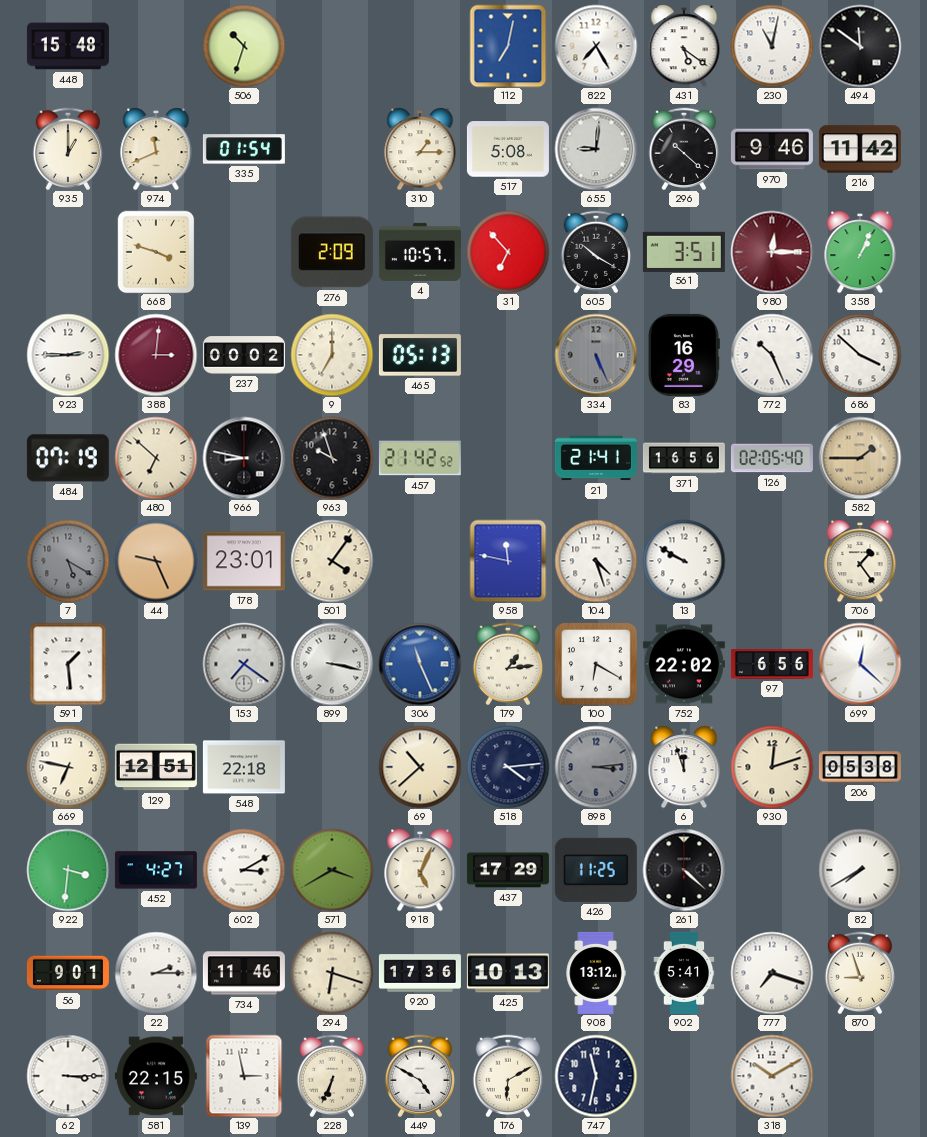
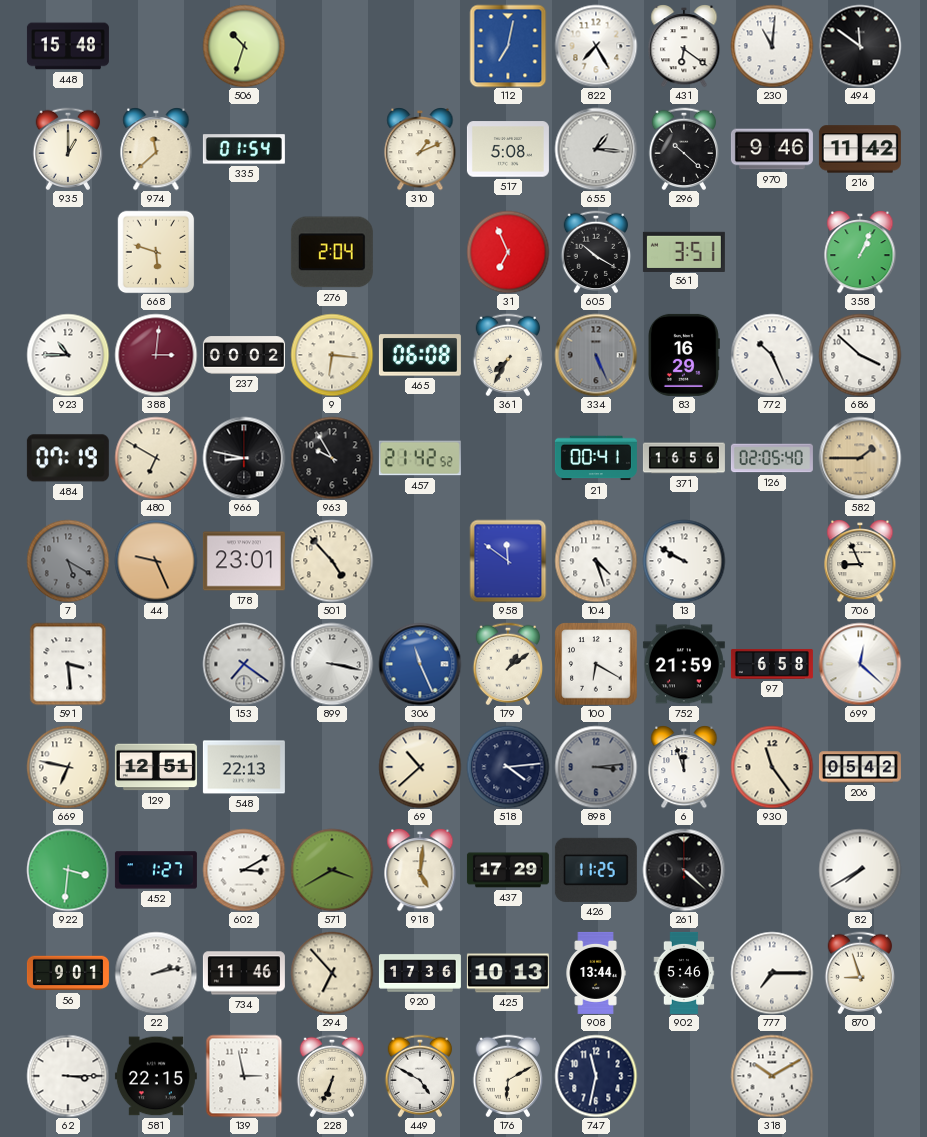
431: 5:21 -> 6:21 (684, 46)
230: 11:02 -> 11:01 (772, 46)
974: 11:41 -> 11:38 (156, 149)
310: 1:15 -> 1:11 (420, 149)
655: 9:01 -> 1:16 (596, 149)
668: 3:48 -> 5:48 (156, 252)
276: 2:09 -> 2:04 (332, 252)
4: 10:57 -> none (420, 252)
31: 6:53 -> 6:56 (508, 252)
980: 12:15 -> none (772, 252)
923: 2:45 -> 10:45 (68, 355)
9: 7:00 -> 6:16 (332, 355)
465: 05:13 -> 06:08 (420, 355)
361: none -> 7:35 (508, 355)
480: 6:52 -> 6:50 (156, 458)
963: 9:57 -> 9:55 (332, 458)
21: 21:41 -> 00:41 (596, 458)
501: 4:06 -> 4:53 (332, 561)
958: 11:47 -> 11:51 (508, 561)
706: 1:24 -> 8:56 (860, 561)
591: 1:29 -> 3:29 (68, 664)
179: 1:14 -> 1:09 (508, 664)
752: 22:02 -> 21:59 (684, 664)
97: 6:56 -> 6:58 (772, 664)
548: 22:18 -> 22:13 (244, 767)
930: 12:12 -> 11:24 (772, 767)
206: 05:38 -> 05:42 (860, 767)
452: 4:27 -> 1:27 (156, 870)
918: 5:04 -> 5:01 (420, 870)
22: 2:15 -> 2:13 (156, 973)
294: 6:18 -> 6:53 (332, 973)
908: 13:12 -> 13:44 (596, 973)
902: 5:41 -> 5:46 (684, 973)
777: 7:18 -> 7:15 (772, 973)
